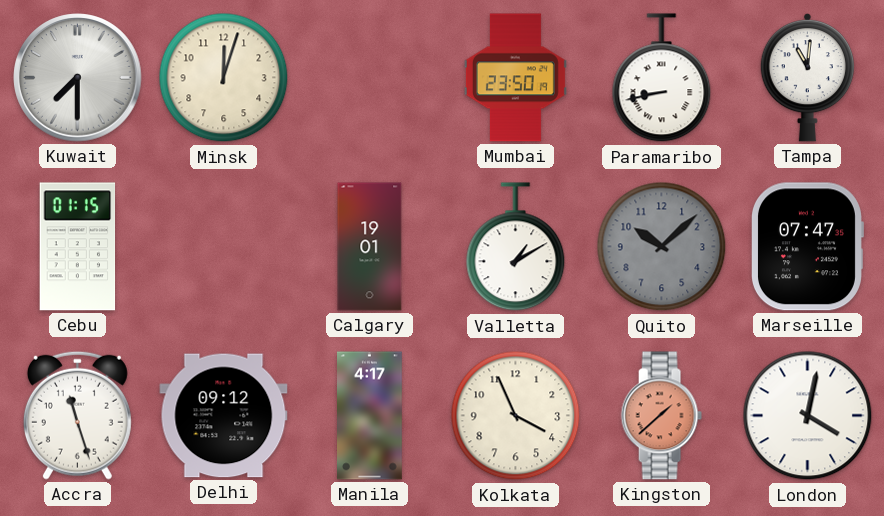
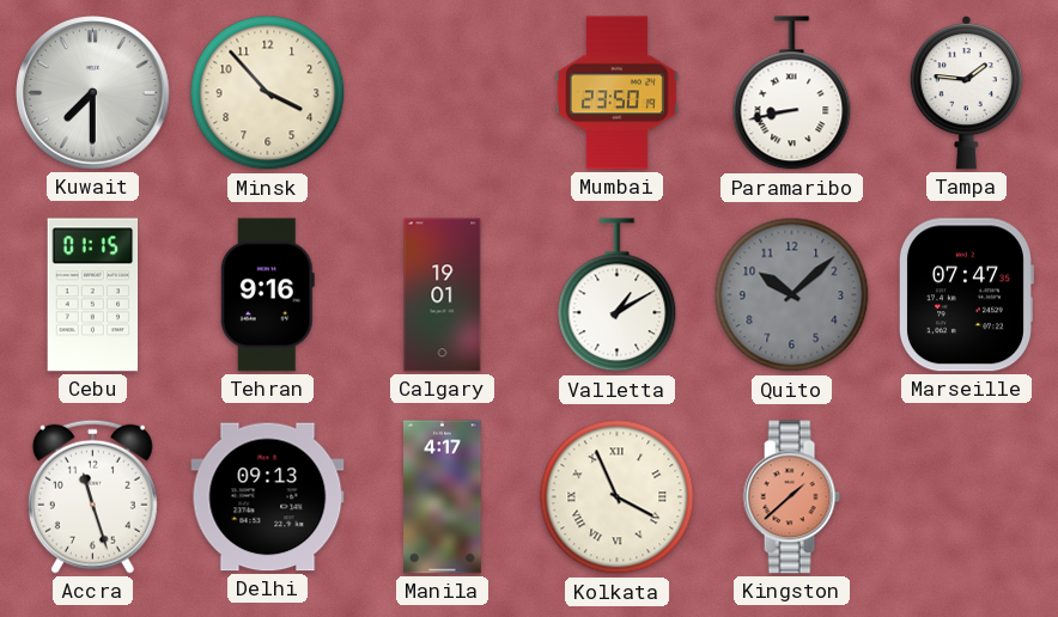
Minsk: 12:03 -> 3:53 (268, 93)
Tampa: 11:01 -> 1:46 (966, 92)
Tehran: none -> 9:16 (267, 295)
Delhi: 09:12 -> 09:13 (268, 497)
Kolkata numerals: Arabic -> Roman (618, 497)
London: 4:02 -> none (808, 416)
